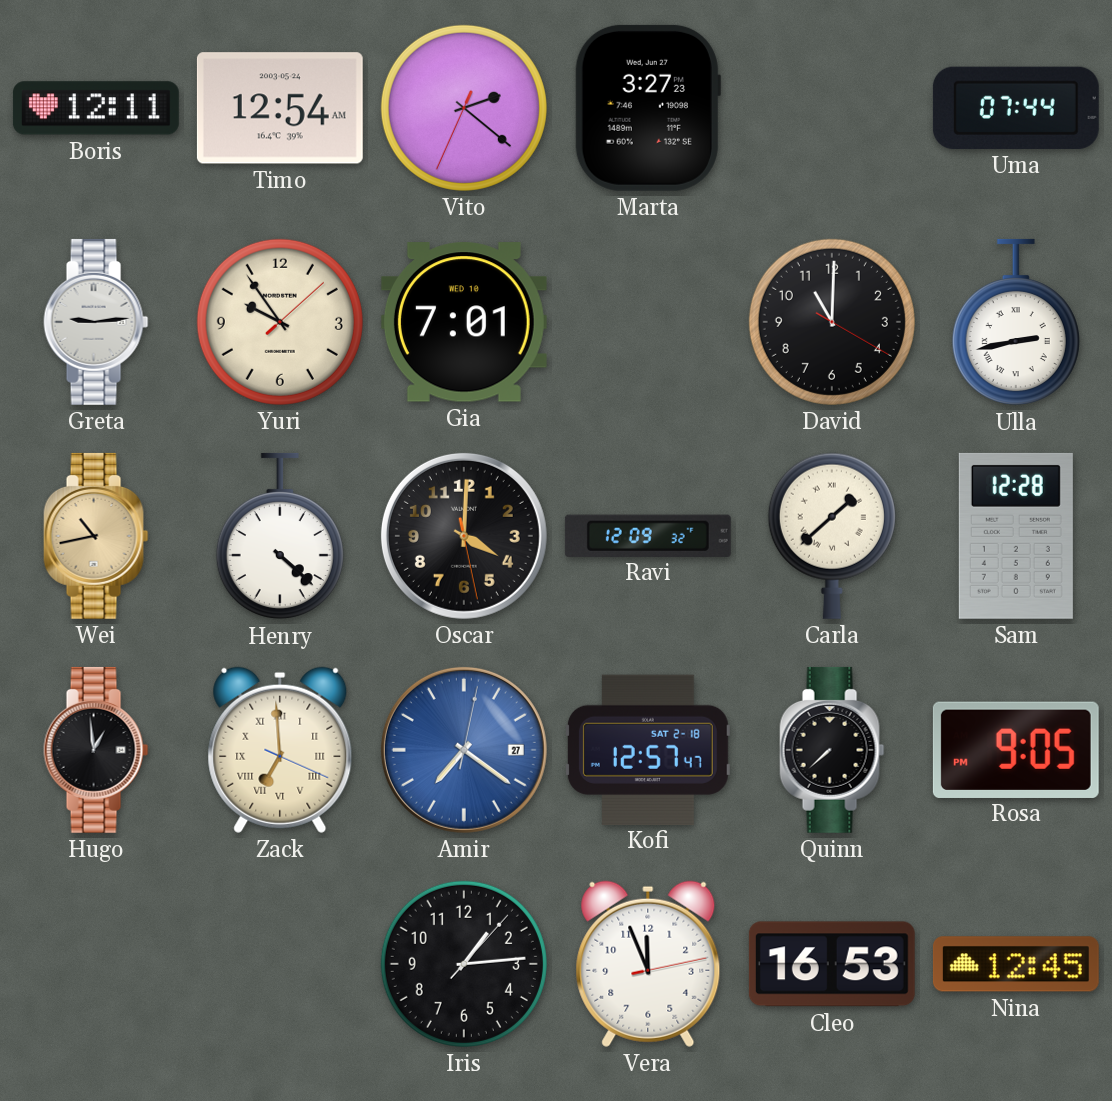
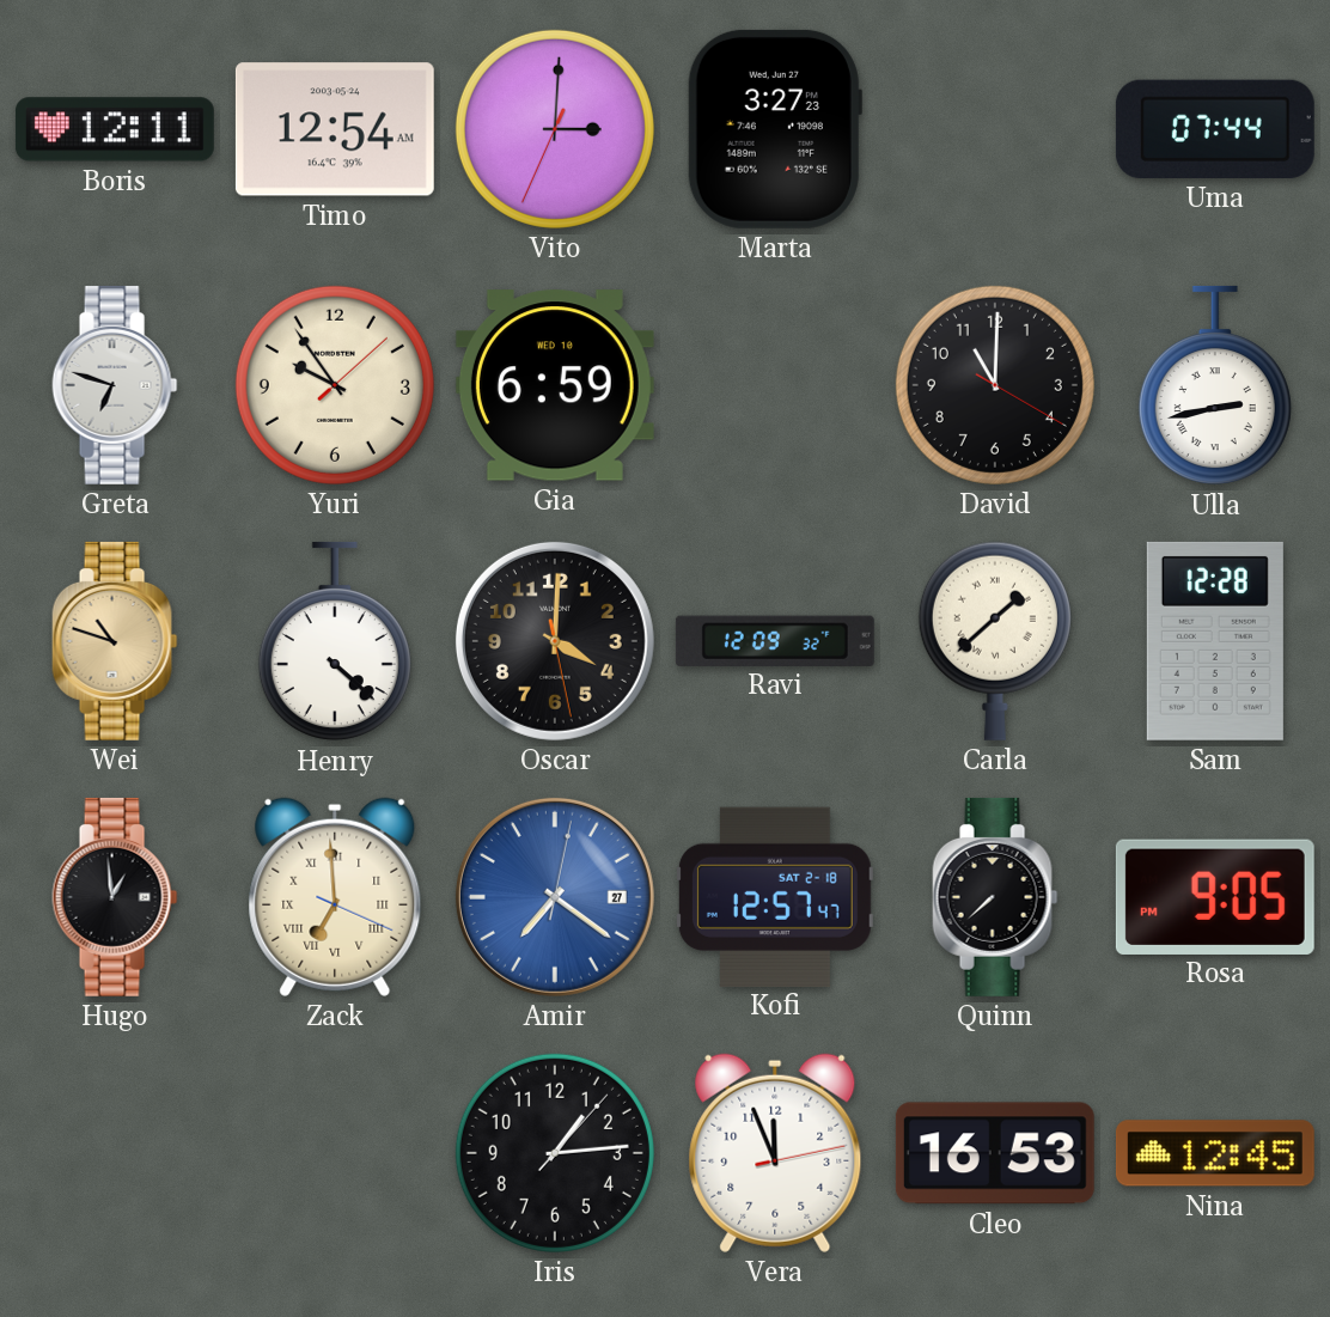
Vito: 2:21 -> 3:00 (555, 129)
Greta: 9:14 -> 6:48 (115, 385)
Gia: 7:01 -> 6:59 (555, 385)
Wei: 10:43 -> 10:48 (115, 641)
